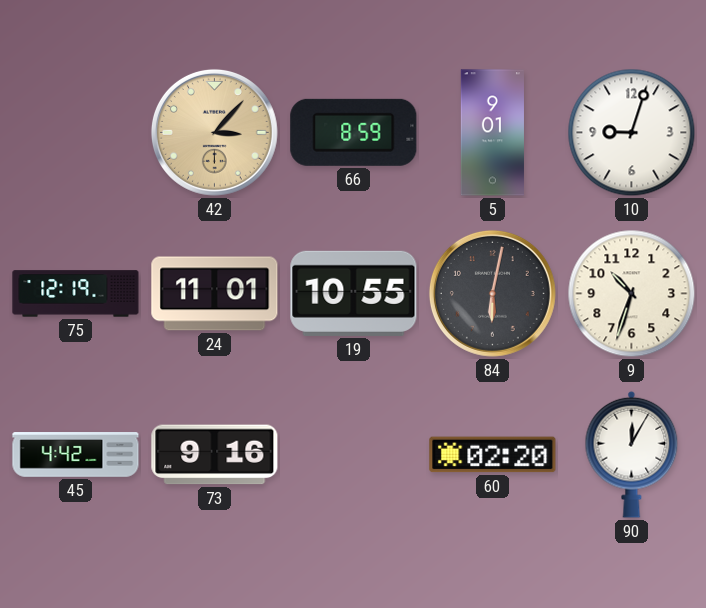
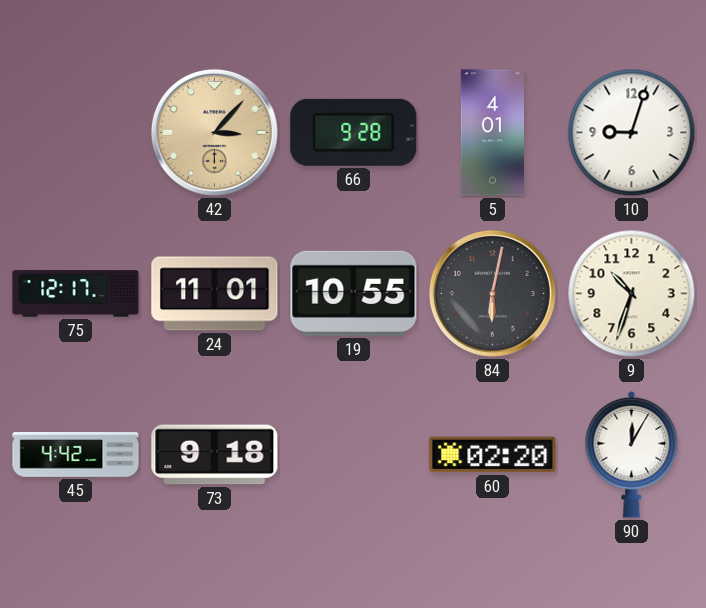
66: 8:59 -> 9:28 (354, 132)
5: 9:01 -> 4:01 (492, 133)
75: 12:19 -> 12:17 (76, 294)
73: 9:16 -> 9:18 (215, 455)
